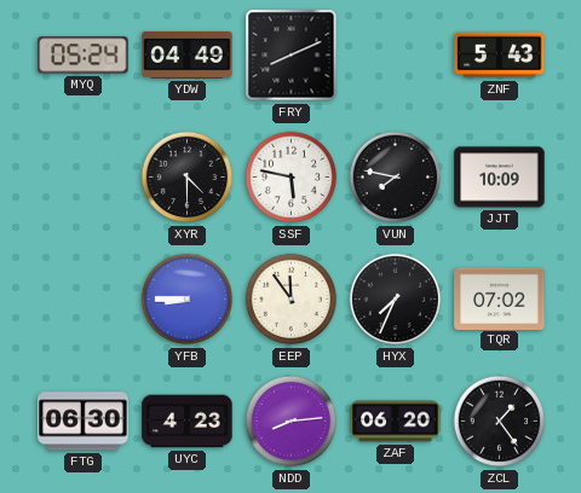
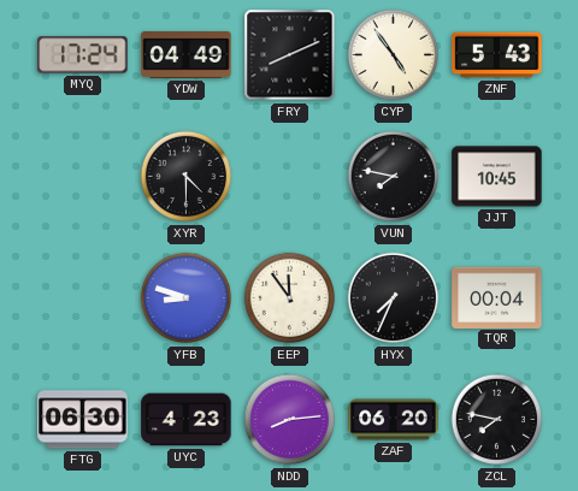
MYQ: 05:24 -> 17:24 (83, 55)
CYP: none -> 4:54 (394, 55)
SSF: 5:47 -> none (292, 178)
JJT: 10:09 -> 10:45 (497, 177)
YFB: 8:45 -> 8:48 (187, 298)
TQR: 07:02 -> 00:04 (497, 297)
ZCL: 1:24 -> 7:47 (497, 420)
